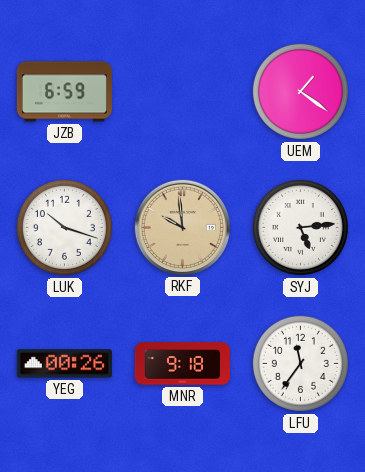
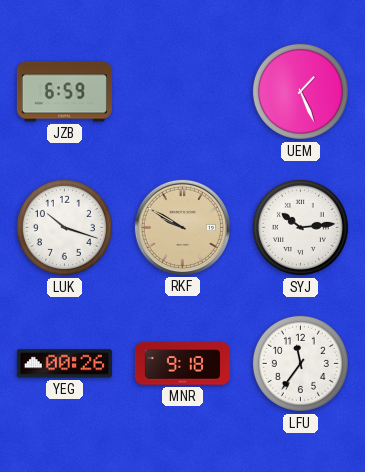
UEM: 1:21 -> 1:26 (300, 91)
RKF: 9:59 -> 9:50 (182, 227)
SYJ: 5:14 -> 10:14 (300, 227)
